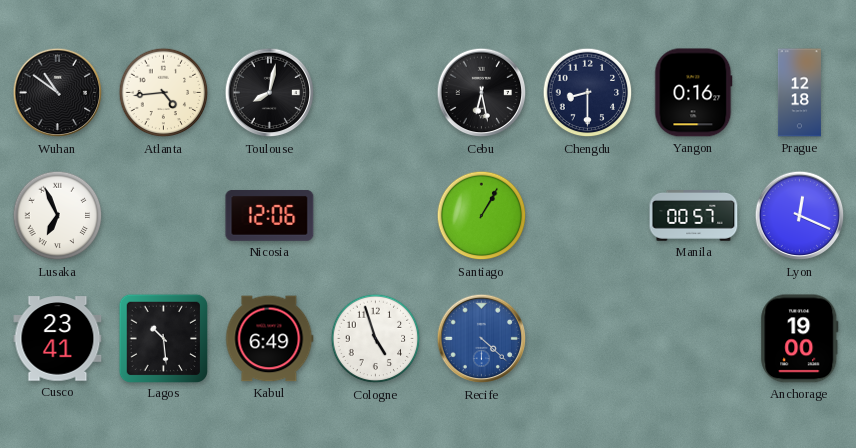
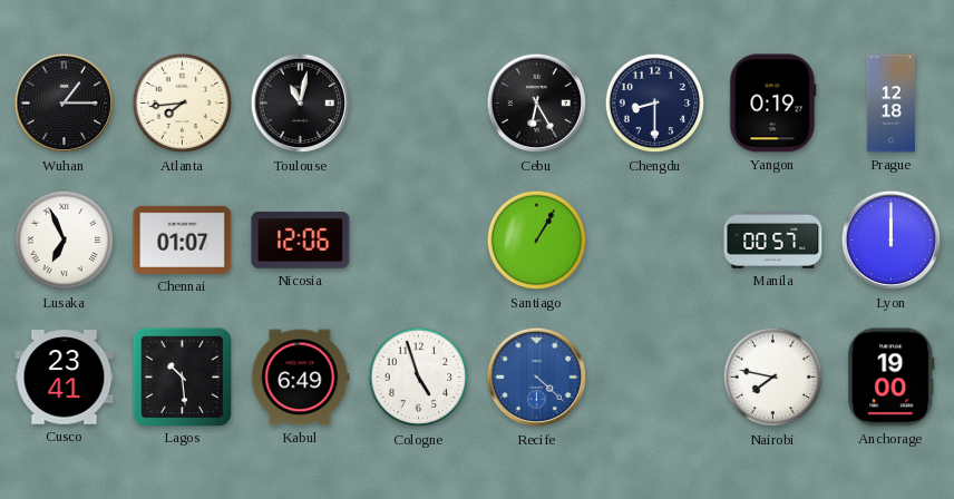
Wuhan: 10:51 -> 1:15 (65, 104)
Atlanta: 4:44 -> 7:44 (183, 104)
Toulouse: 8:02 -> 11:02 (301, 104)
Cebu: 6:28 -> 6:25 (537, 104)
Yangon: 0:16 -> 0:19 (773, 104)
Chennai: none -> 01:07 (183, 239)
Lyon: 12:19 -> 12:00 (892, 241)
Nairobi: none -> 7:47 (773, 378)
